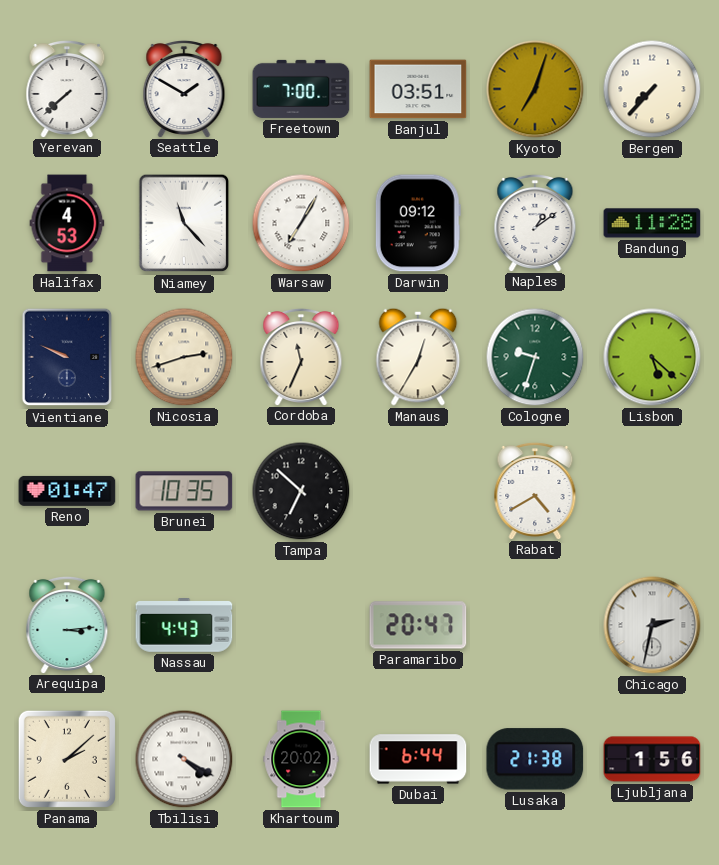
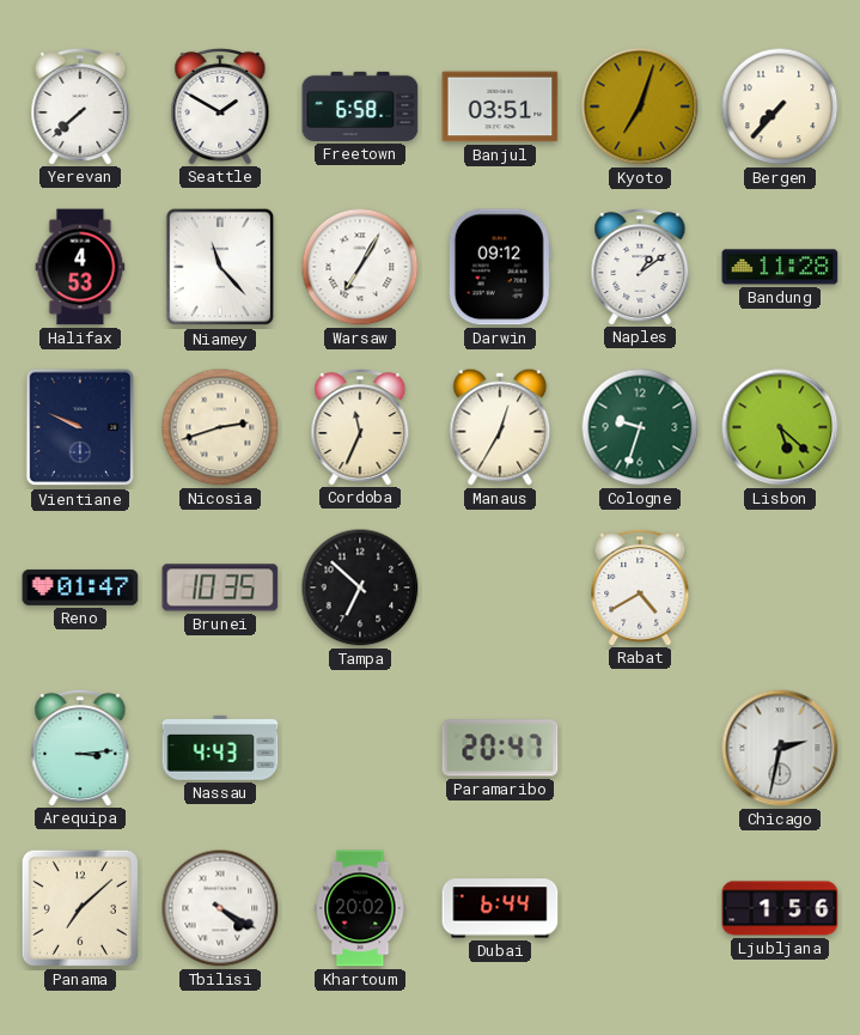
Freetown: 7:00 -> 6:58 (360, 106)
Panama: 2:08 -> 7:08 (80, 908)
Lusaka: 21:38 -> none (535, 759)
